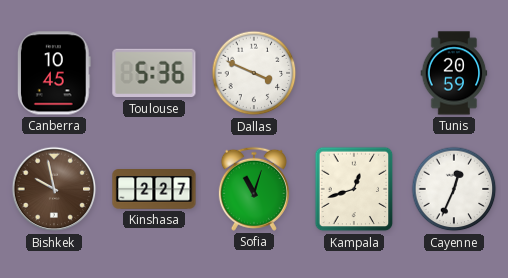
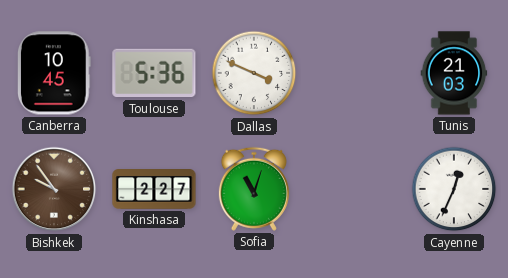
Tunis: 20:59 -> 21:03 (454, 73)
Bishkek: 9:58 -> 9:54 (54, 189)
Kampala: 12:42 -> none (354, 189)
